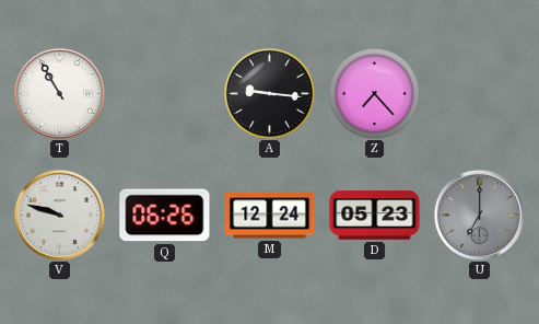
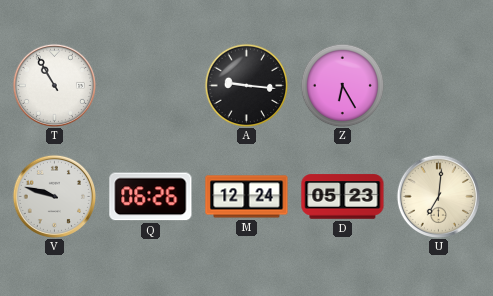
Z: 7:23 -> 6:25 (342, 85)
U: 7:00 -> 7:01 (438, 196)
U dial: grey -> cream (438, 196)
